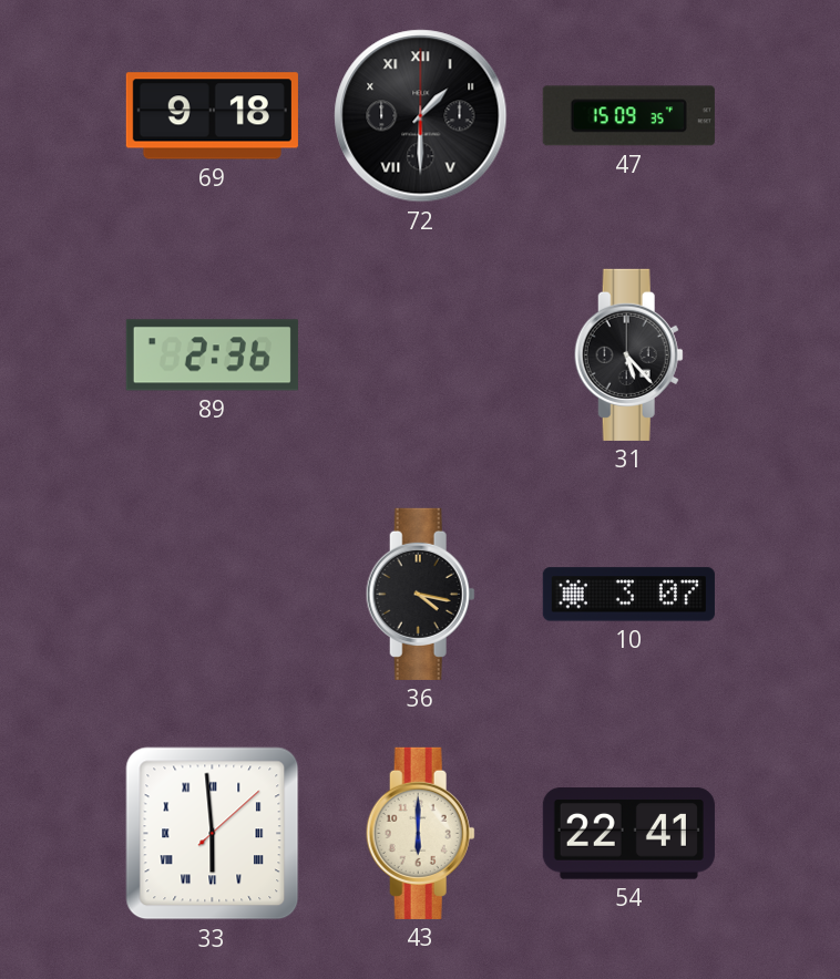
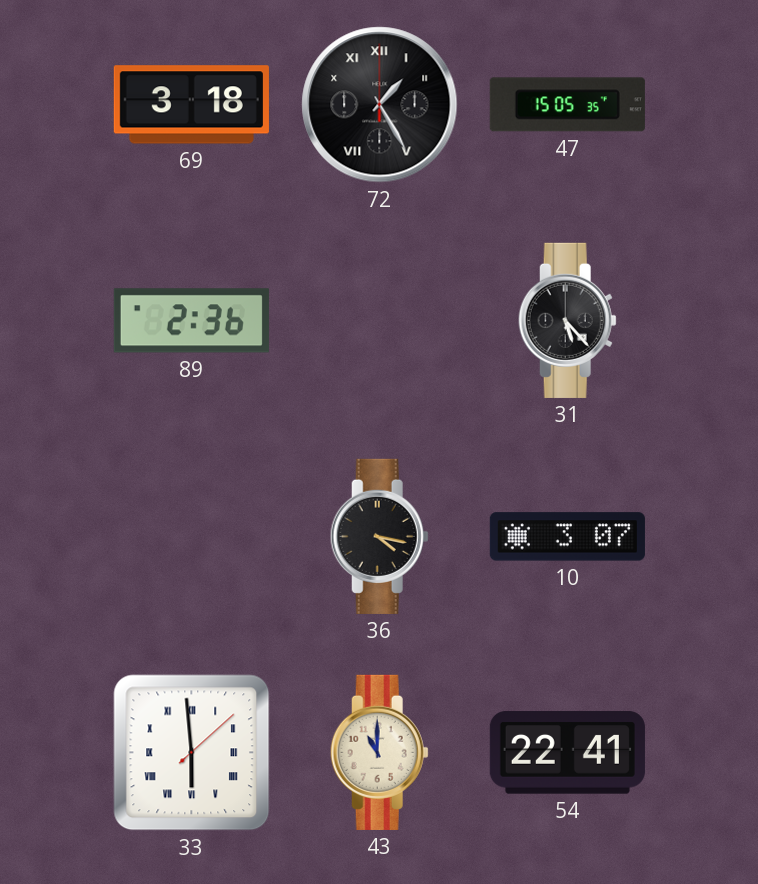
69: 9:18 -> 3:18 (191, 105)
72: 1:30 -> 1:25 (380, 105)
47: 15:09 -> 15:05 (567, 105)
43: 6:00 -> 11:00 (379, 752)
